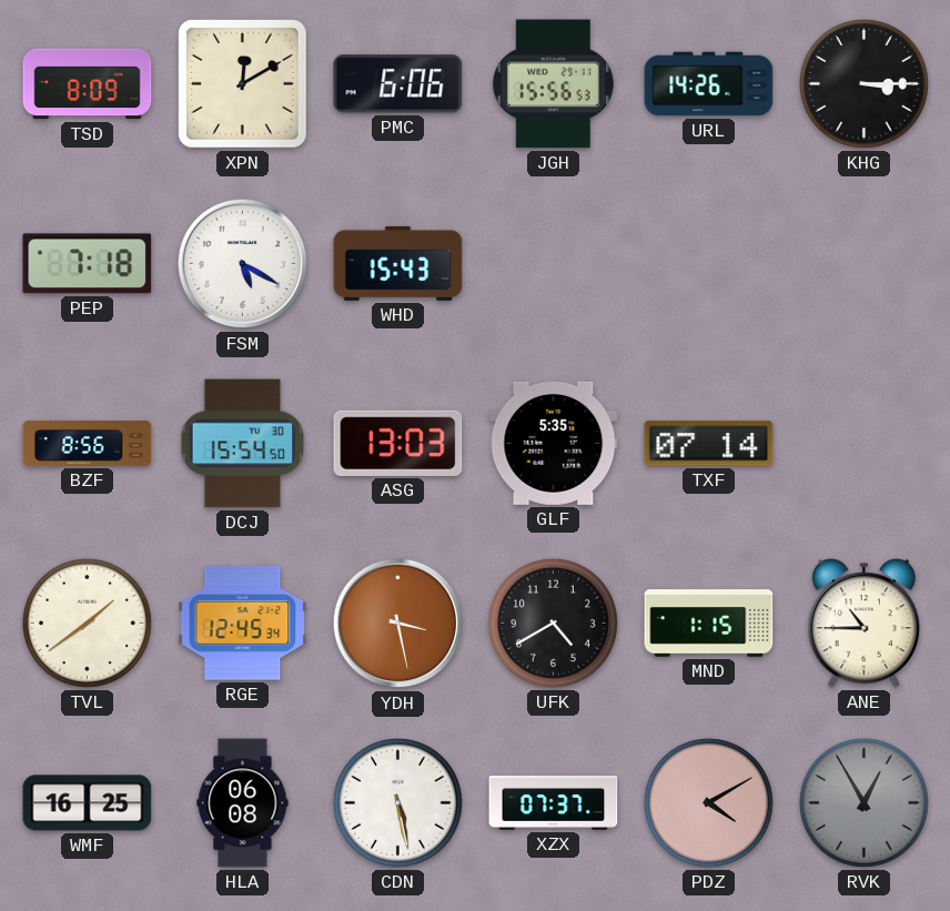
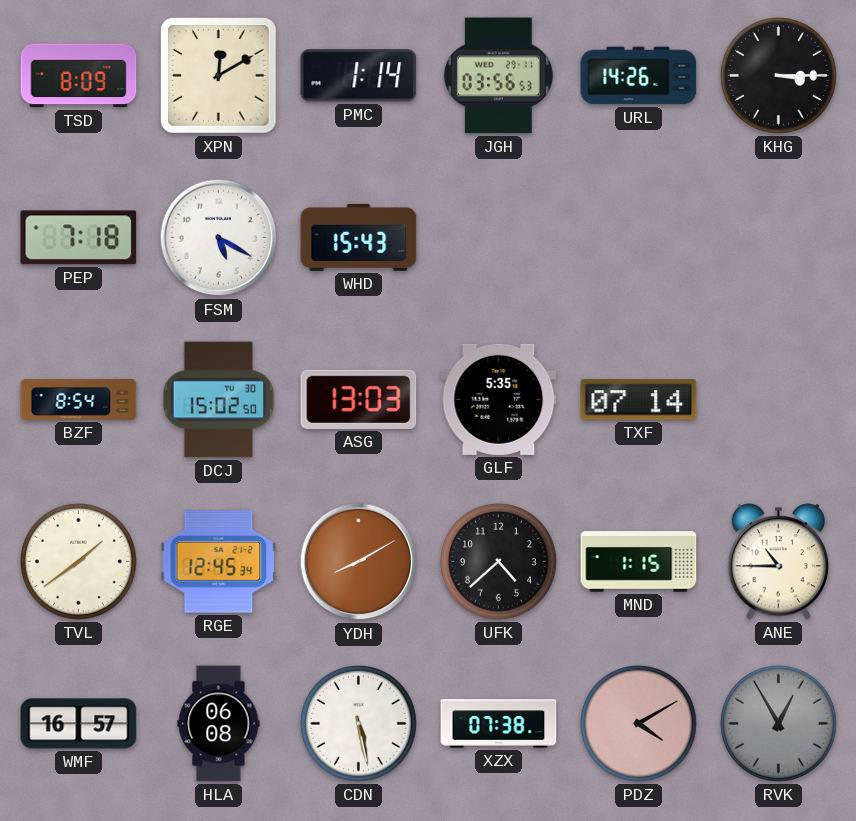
PMC: 6:06 -> 1:14 (359, 76)
JGH: 15:56 -> 03:56 (498, 76)
BZF: 8:56 -> 8:54 (79, 400)
DCJ: 15:54 -> 15:02 (219, 400)
YDH: 3:28 -> 8:10 (359, 562)
UFK: 4:40 -> 4:38 (498, 561)
WMF: 16:25 -> 16:57 (79, 724)
XZX: 07:37 -> 07:38 (499, 724)
